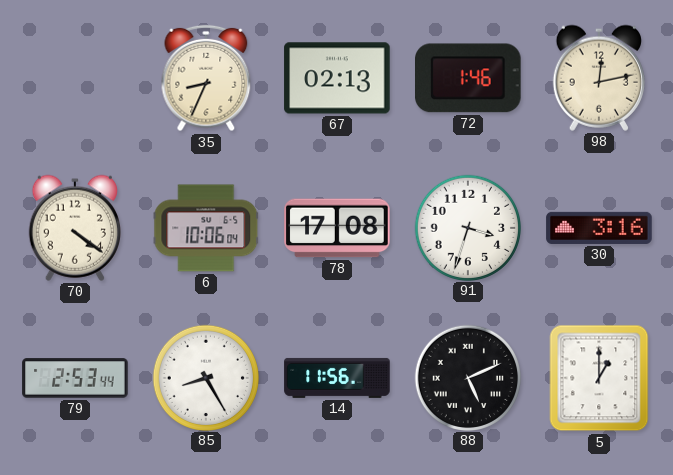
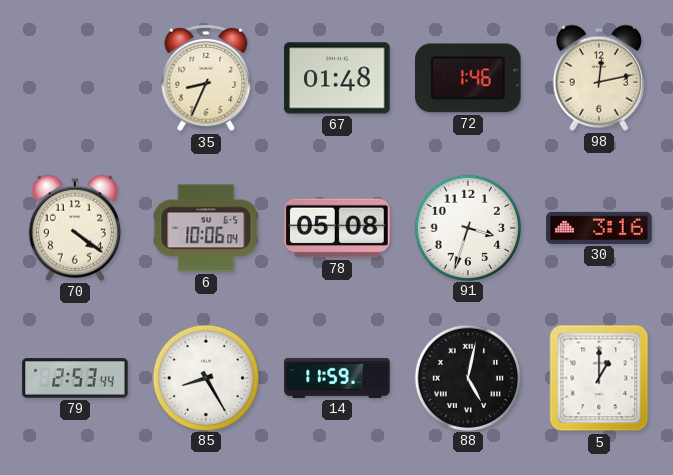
67: 02:13 -> 01:48 (337, 78)
78: 17:08 -> 05:08 (337, 228)
14: 11:56 -> 11:59 (337, 378)
88: 5:11 -> 5:02 (467, 377)
